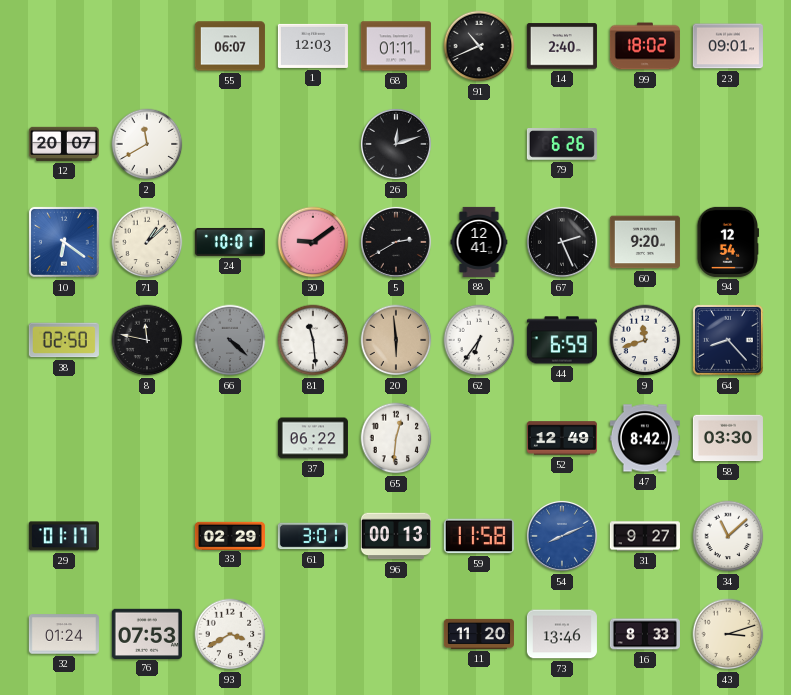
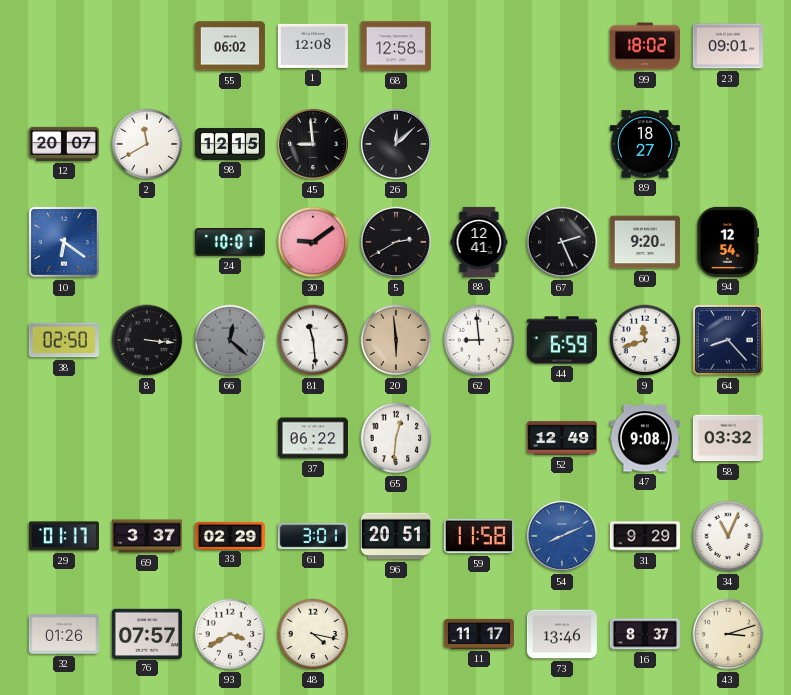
55: 06:07 -> 06:02 (230, 46)
1: 12:03 -> 12:08 (313, 46)
68: 01:11 -> 12:58 (396, 46)
91: 10:41 -> none (479, 46)
14: 2:40 -> none (562, 46)
98: none -> 12:15 (230, 144)
45: none -> 8:59 (313, 144)
26: 12:12 -> 12:08 (396, 144)
79: 6:26 -> none (562, 144)
89: none -> 18:27 (645, 144)
71: 1:08 -> none (147, 242)
8: 11:47 -> 3:16 (147, 340)
66: 4:22 -> 12:22 (230, 340)
62: 6:36 -> 8:59 (479, 340)
47: 8:42 -> 9:08 (645, 438)
58: 03:30 -> 03:32 (728, 438)
69: none -> 3:37 (147, 536)
96: 00:13 -> 20:51 (396, 536)
31: 9:27 -> 9:29 (645, 536)
34: 11:08 -> 11:04 (728, 536)
32: 01:24 -> 01:26 (64, 634)
76: 07:53 -> 07:57 (147, 633)
48: none -> 4:17 (313, 634)
11: 11:20 -> 11:17 (479, 634)
16: 8:33 -> 8:37 (645, 634)
